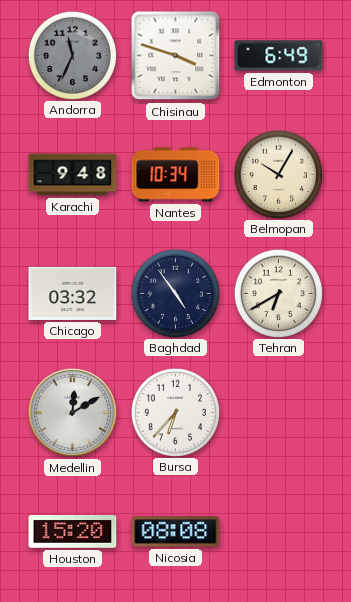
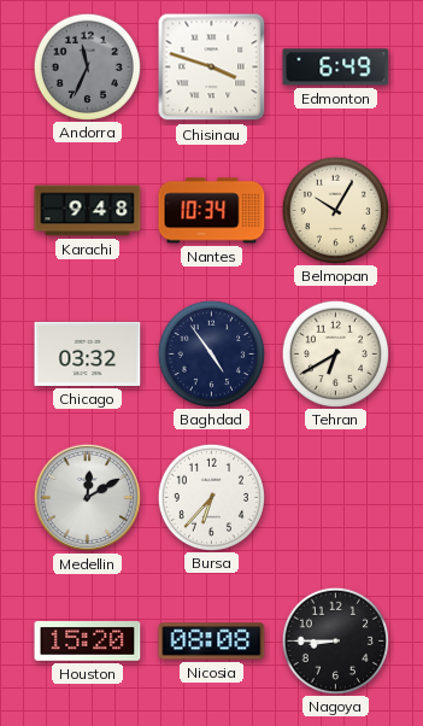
Nagoya: none -> 8:45 (335, 640)
